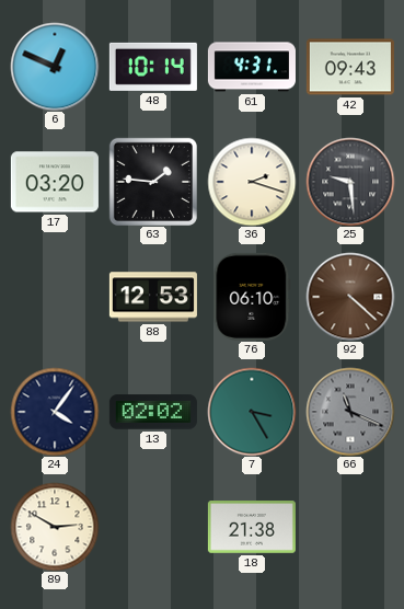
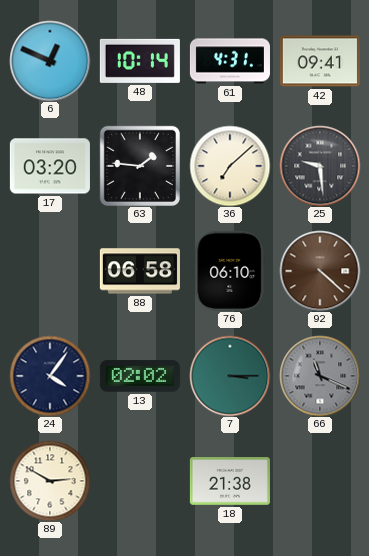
42: 09:43 -> 09:41 (320, 61)
36: 2:18 -> 7:08 (230, 166)
88: 12:53 -> 06:58 (140, 271)
7: 3:25 -> 3:15 (230, 376)
